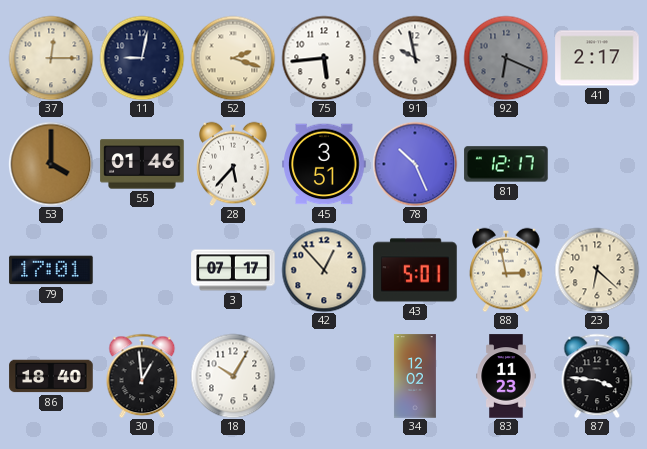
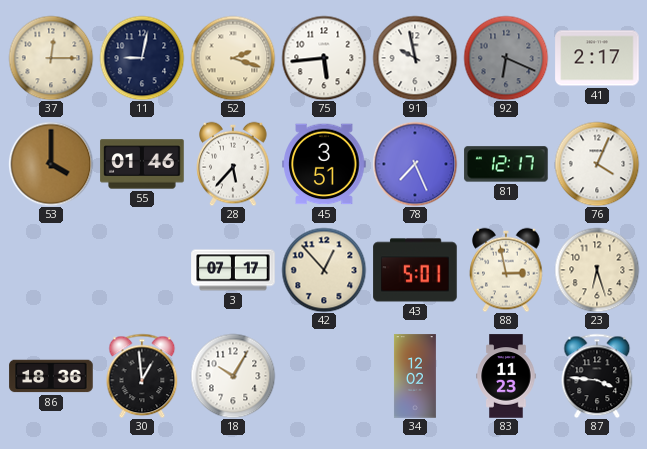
78: 10:26 -> 7:26 (415, 164)
76: none -> 4:04 (597, 164)
79: 17:01 -> none (51, 270)
23: 6:22 -> 6:27 (597, 270)
86: 18:40 -> 18:36 (51, 376)
